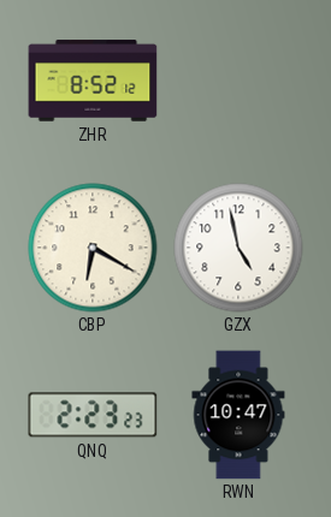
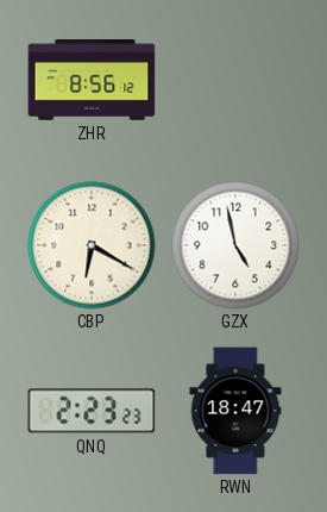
ZHR: 8:52 -> 8:56 (92, 80)
RWN: 10:47 -> 18:47 (235, 411)
